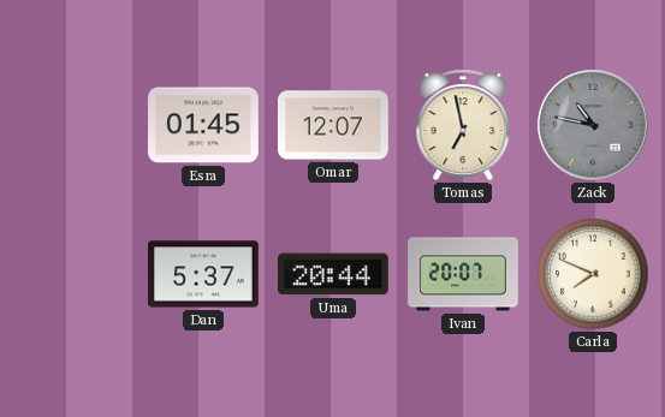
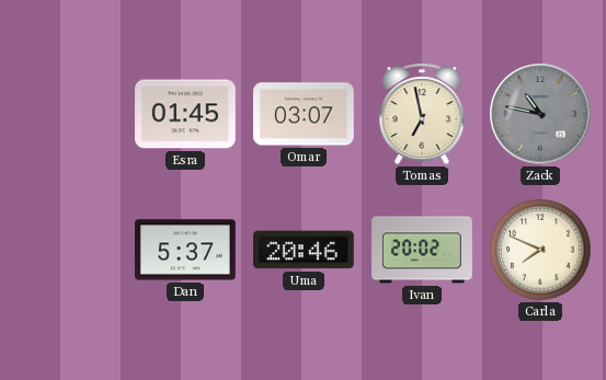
Omar: 12:07 -> 03:07 (305, 114)
Uma: 20:44 -> 20:46 (305, 250)
Ivan: 20:07 -> 20:02 (422, 250)
